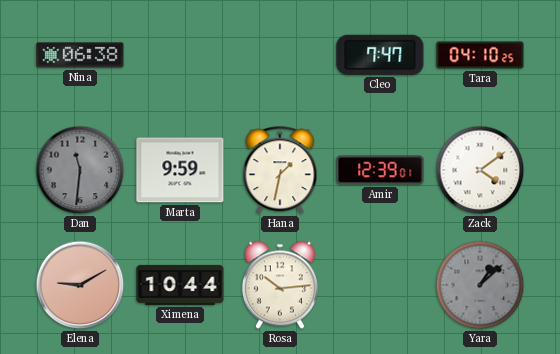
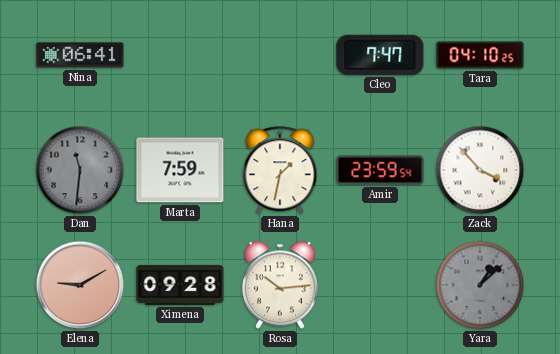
Nina: 06:38 -> 06:41 (80, 55)
Marta: 9:59 -> 7:59 (180, 170)
Amir: 12:39 -> 23:59 (380, 170)
Zack: 4:09 -> 3:53 (480, 170)
Ximena: 10:44 -> 09:28 (180, 285)
